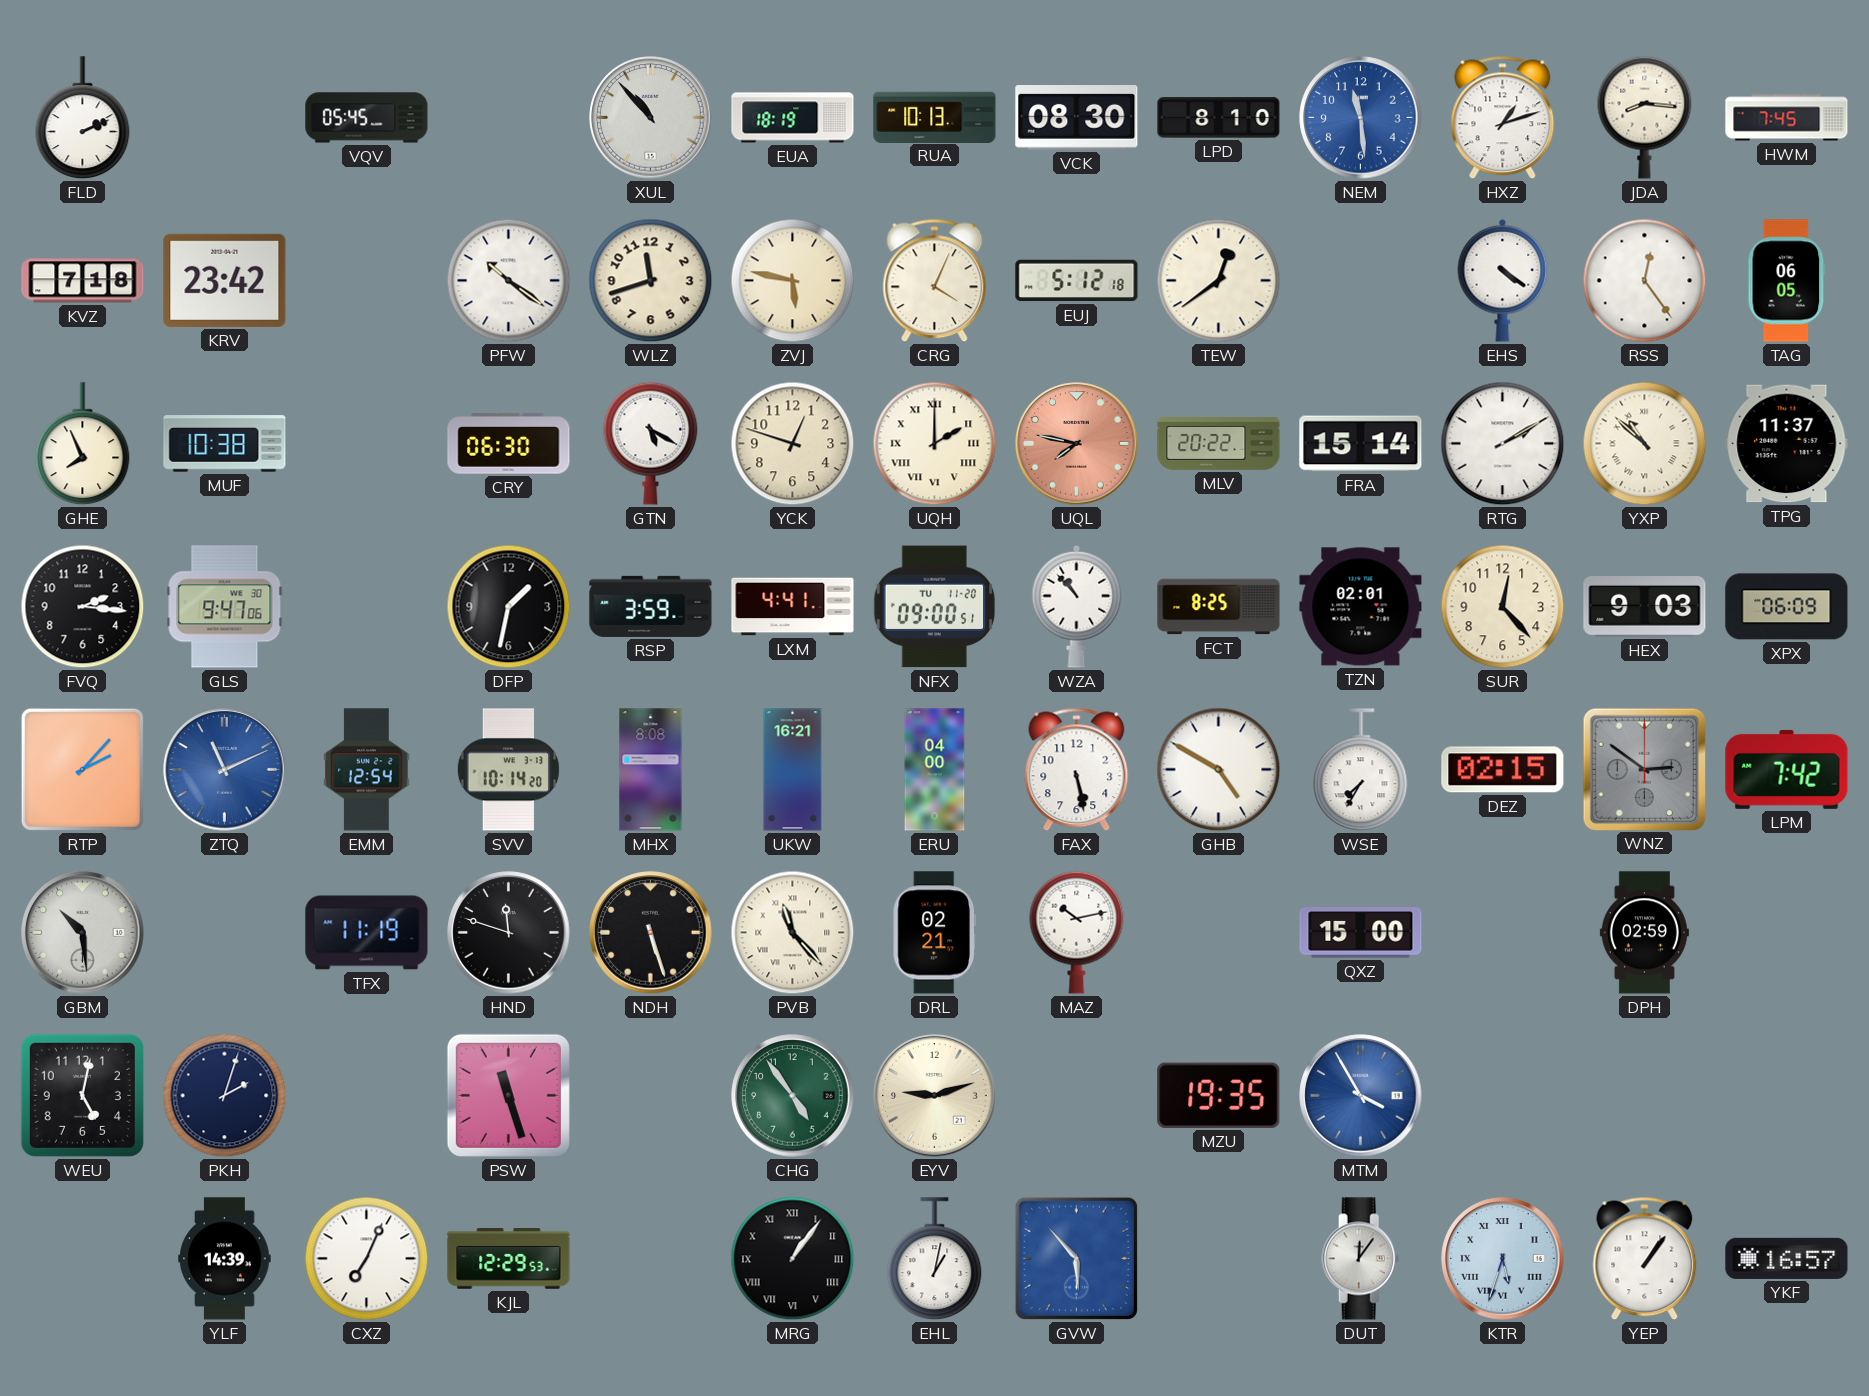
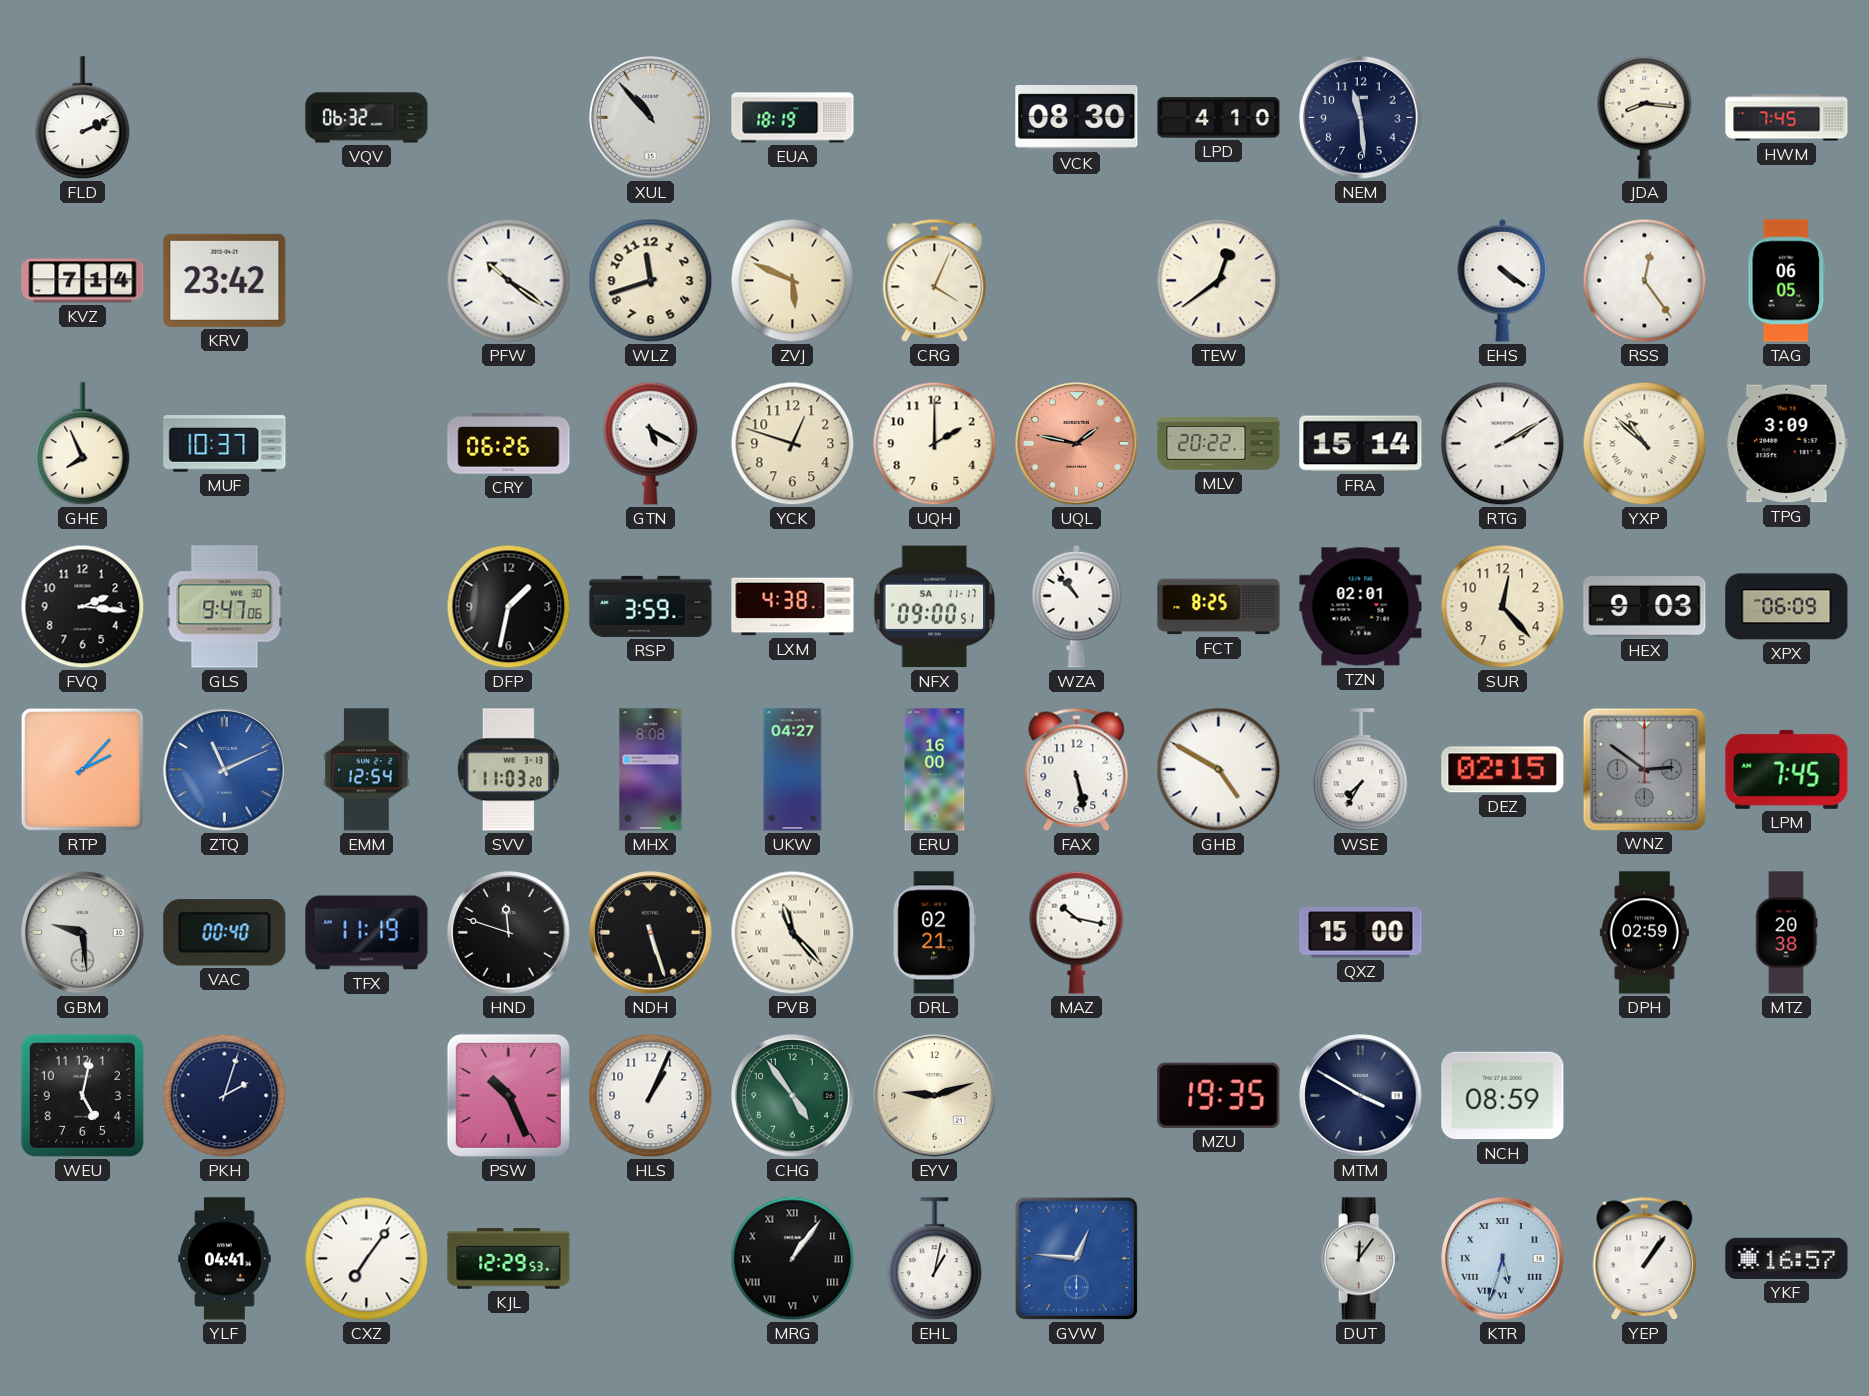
VQV: 05:45 -> 06:32 (367, 118)
RUA: 10:13 -> none (935, 117)
LPD: 8:10 -> 4:10 (1219, 118)
NEM dial: blue -> navy (1361, 118)
HXZ: 1:12 -> none (1503, 118)
KVZ: 7:18 -> 7:14 (83, 281)
ZVJ: 5:47 -> 5:49 (793, 281)
EUJ: 5:12 -> none (1077, 281)
MUF: 10:38 -> 10:37 (225, 444)
CRY: 06:30 -> 06:26 (509, 444)
UQH numerals: Roman -> Arabic (935, 444)
UQL: 7:47 -> 1:47 (1077, 444)
TPG: 11:37 -> 3:09 (1787, 444)
LXM: 4:41 -> 4:38 (793, 607)
NFX date: TU 11-20 -> SA 11-17 (935, 607)
SVV: 10:14 -> 11:03 (508, 770)
UKW: 16:21 -> 04:27 (793, 770)
ERU: 04:00 -> 16:00 (935, 770)
LPM: 7:42 -> 7:45 (1787, 769)
GBM: 10:29 -> 9:29 (83, 933)
VAC: none -> 00:40 (225, 933)
MAZ: 10:13 -> 10:17 (1077, 932)
MTZ: none -> 20:38 (1786, 933)
PSW: 11:27 -> 10:26 (508, 1095)
HLS: none -> 1:04 (651, 1096)
MTM: 3:55 -> 3:50 (1361, 1096)
MTM dial: blue -> navy (1361, 1096)
NCH: none -> 08:59 (1503, 1096)
YLF: 14:39 -> 04:41 (225, 1259)
CXZ: 7:04 -> 7:06 (367, 1259)
GVW: 5:53 -> 12:46 (1076, 1258)
